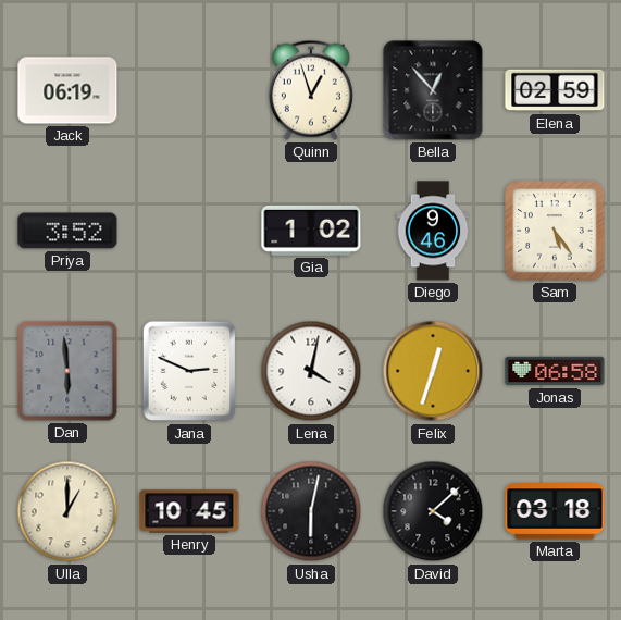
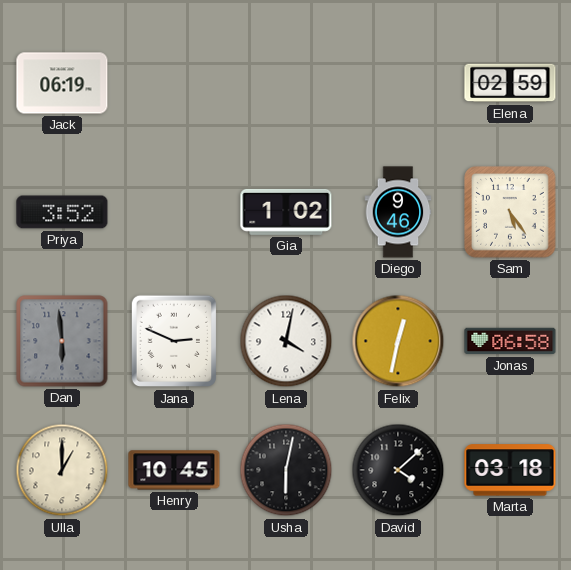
Quinn: 12:57 -> none (311, 90)
Bella: 12:53 -> none (433, 90)
Felix: 12:33 -> 12:32 (398, 341)
